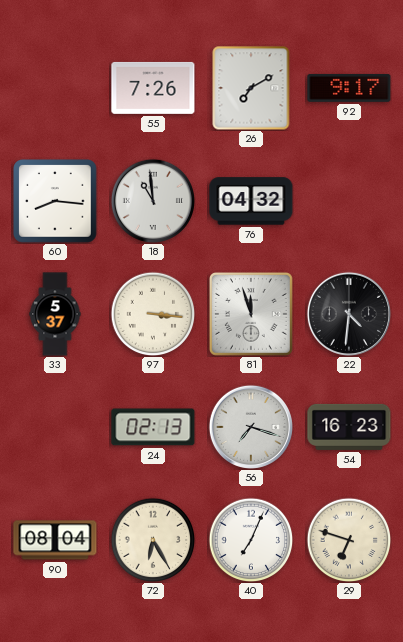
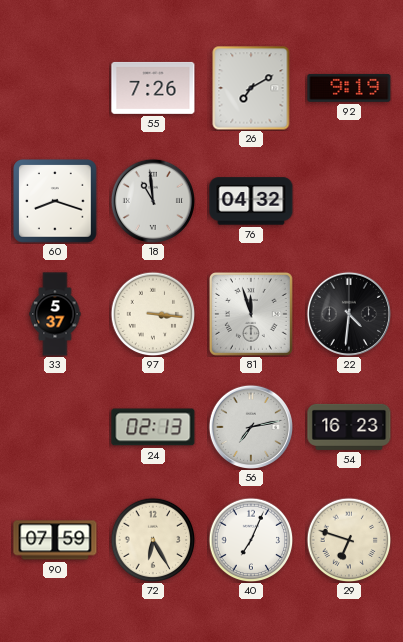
92: 9:17 -> 9:19 (349, 88)
60: 8:16 -> 8:18 (55, 201)
56: 7:18 -> 7:13 (251, 427)
90: 08:04 -> 07:59 (55, 540)
